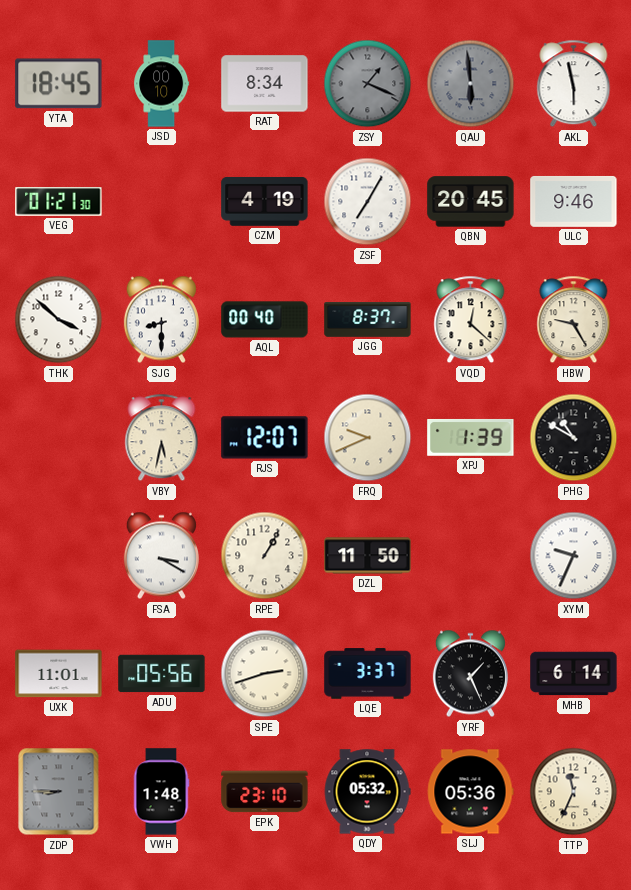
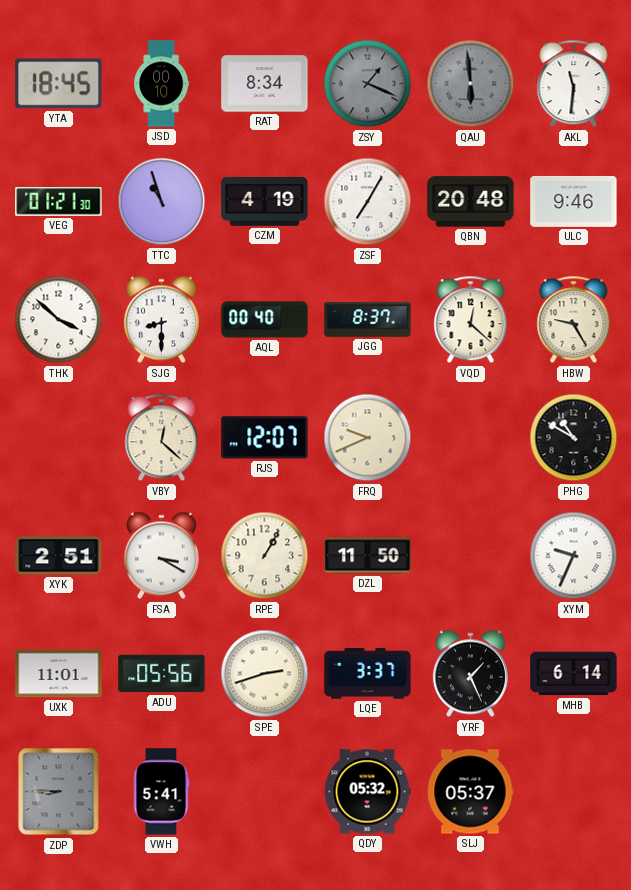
AKL: 5:58 -> 11:31 (574, 84)
TTC: none -> 10:57 (162, 202)
QBN: 20:45 -> 20:48 (471, 202)
VBY: 5:32 -> 12:22 (162, 438)
XPJ: 1:39 -> none (471, 437)
XYK: none -> 2:51 (59, 556)
VWH: 1:48 -> 5:41 (161, 792)
EPK: 23:10 -> none (265, 792)
SLJ: 05:36 -> 05:37 (470, 792)
TTP: 11:34 -> none (574, 792)
